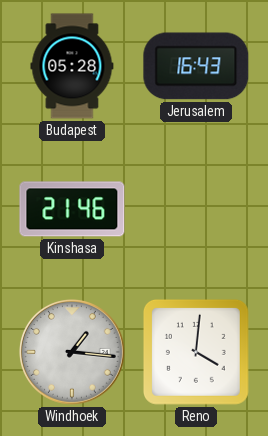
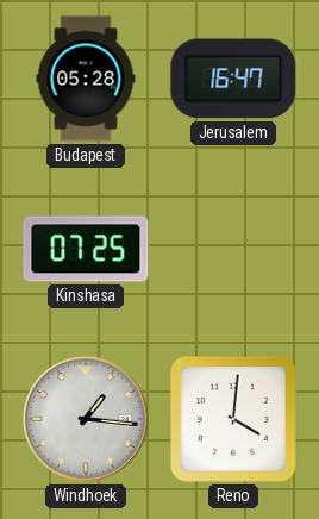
Jerusalem: 16:43 -> 16:47 (233, 79)
Kinshasa: 21:46 -> 07:25 (86, 249)
